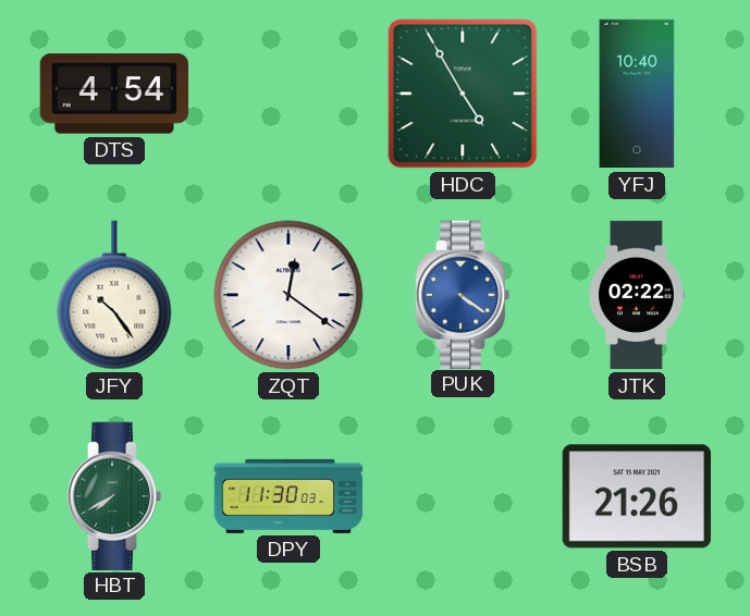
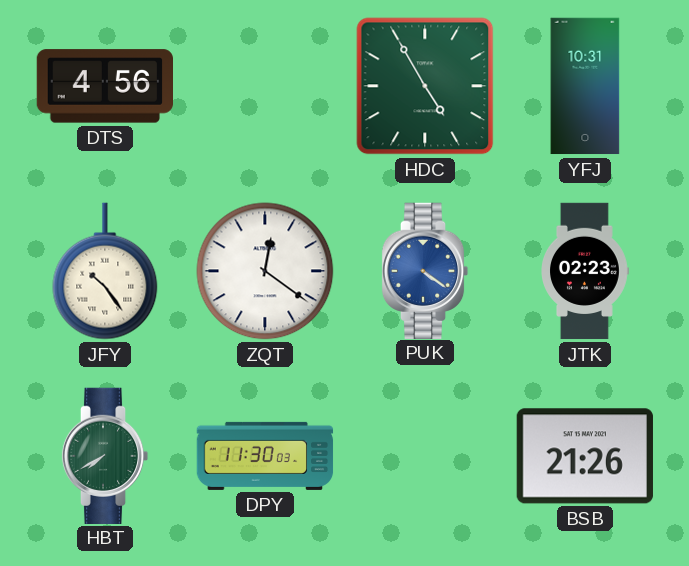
DTS: 4:54 -> 4:56 (104, 86)
YFJ: 10:40 -> 10:31 (585, 86)
JTK: 02:22 -> 02:23 (585, 271)
